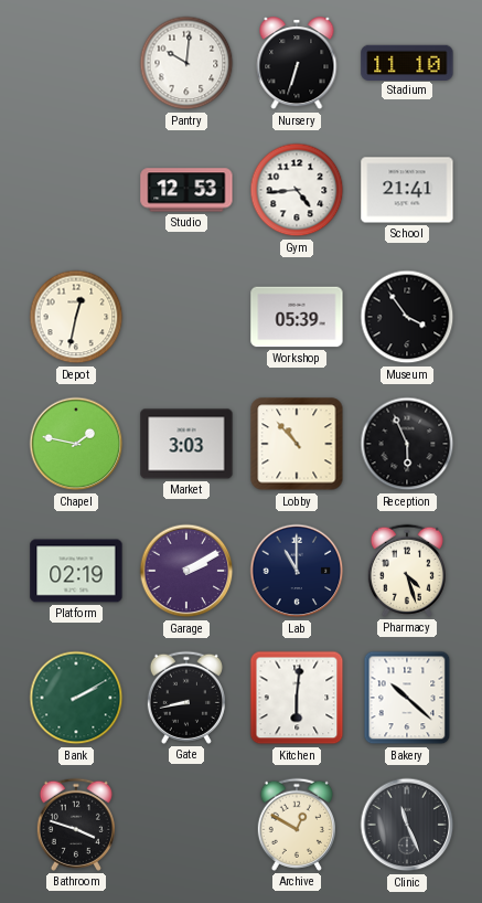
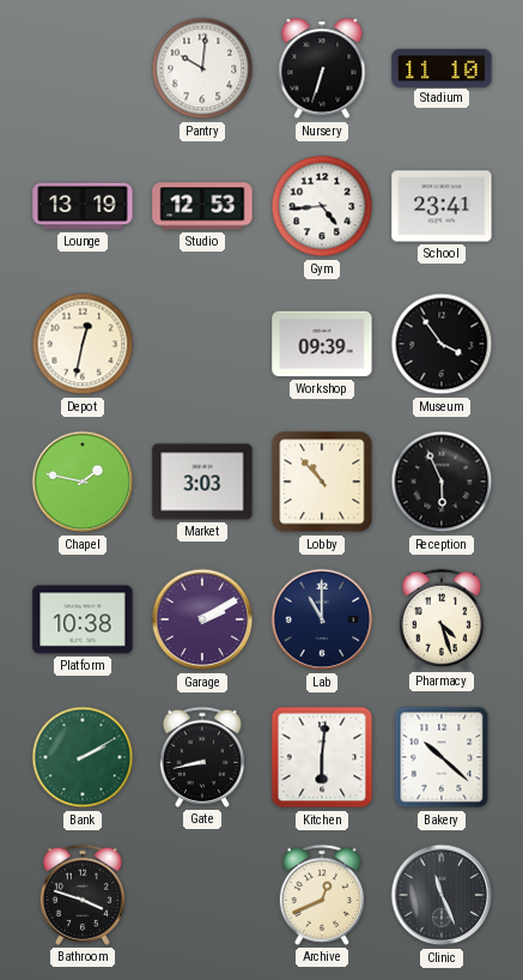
Lounge: none -> 13:19 (83, 206)
School: 21:41 -> 23:41 (442, 206)
Workshop: 05:39 -> 09:39 (322, 344)
Platform: 02:19 -> 10:38 (83, 619)
Archive: 12:50 -> 12:41 (322, 895)
